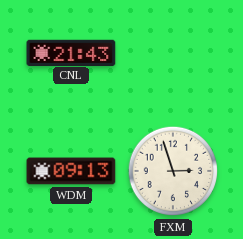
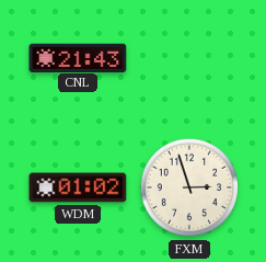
WDM: 09:13 -> 01:02 (78, 187)
